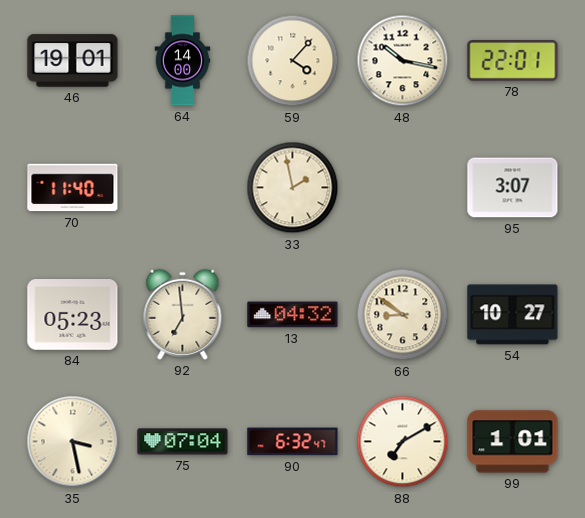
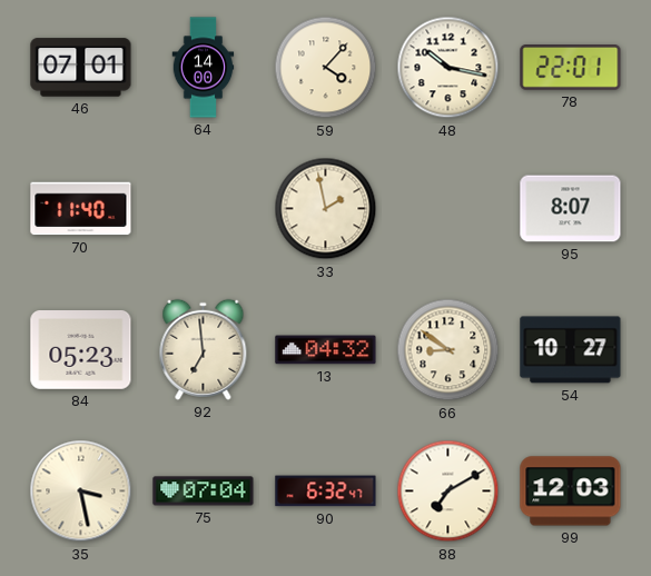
46: 19:01 -> 07:01 (81, 68)
95: 3:07 -> 8:07 (571, 209)
99: 1:01 -> 12:03 (571, 491)
